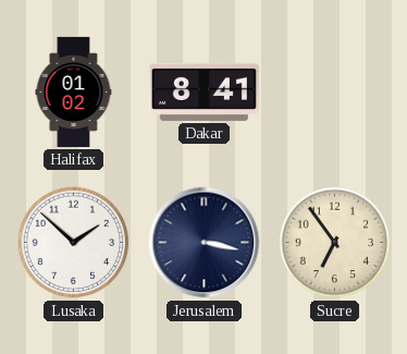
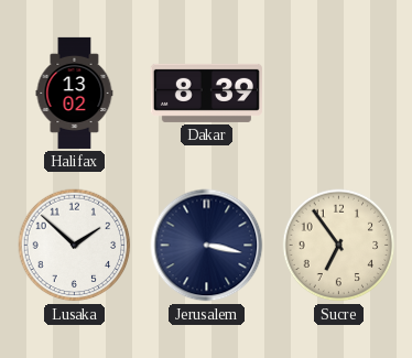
Halifax: 01:02 -> 13:02 (75, 93)
Dakar: 8:41 -> 8:39 (206, 93)
